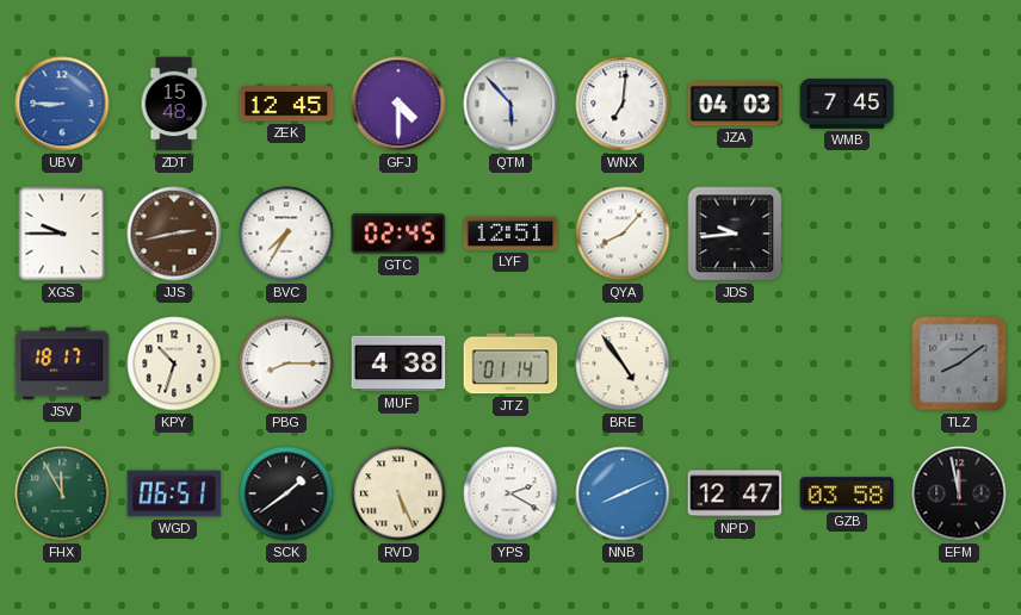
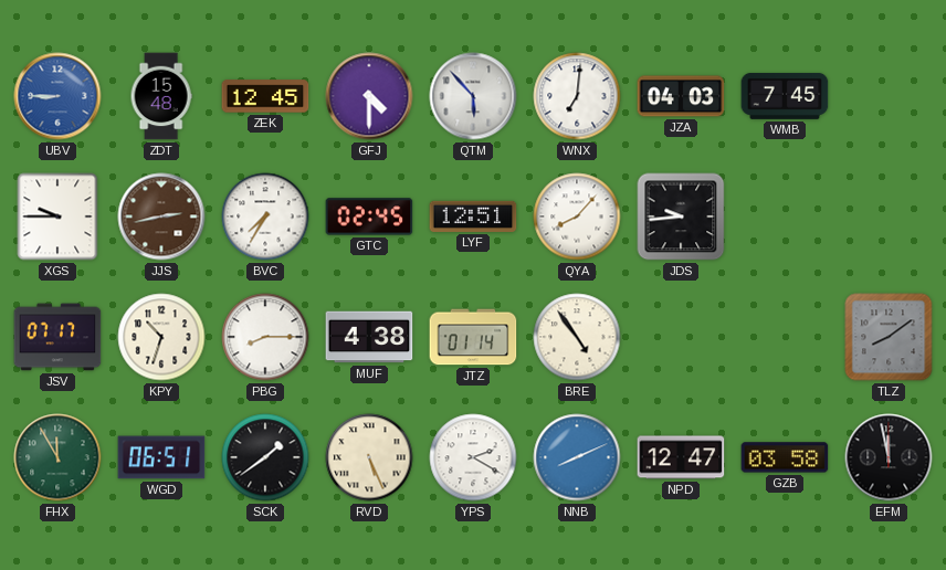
JSV: 18:17 -> 07:17 (57, 337)
